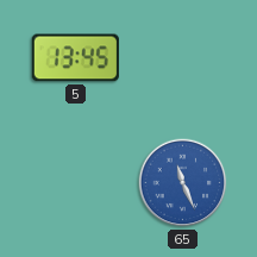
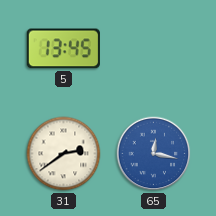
31: none -> 2:39 (64, 154)
65: 11:26 -> 12:17 (154, 154)
